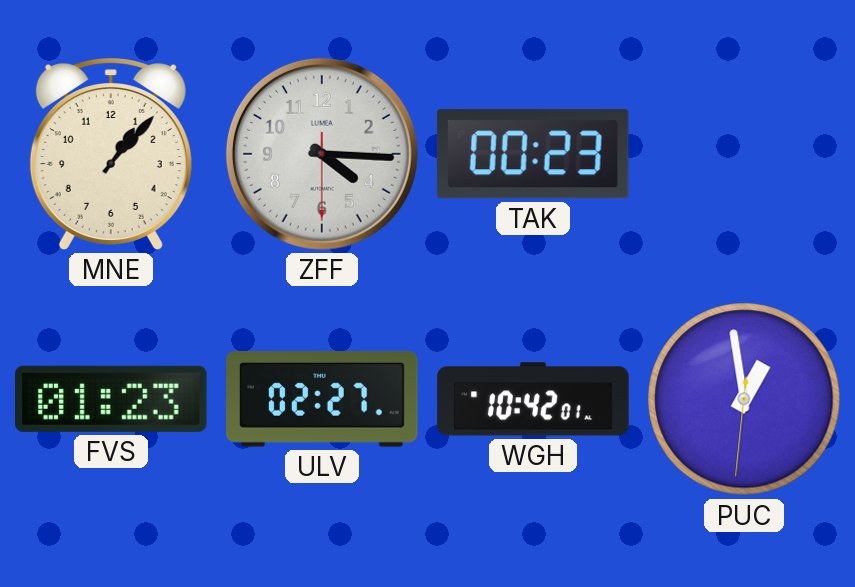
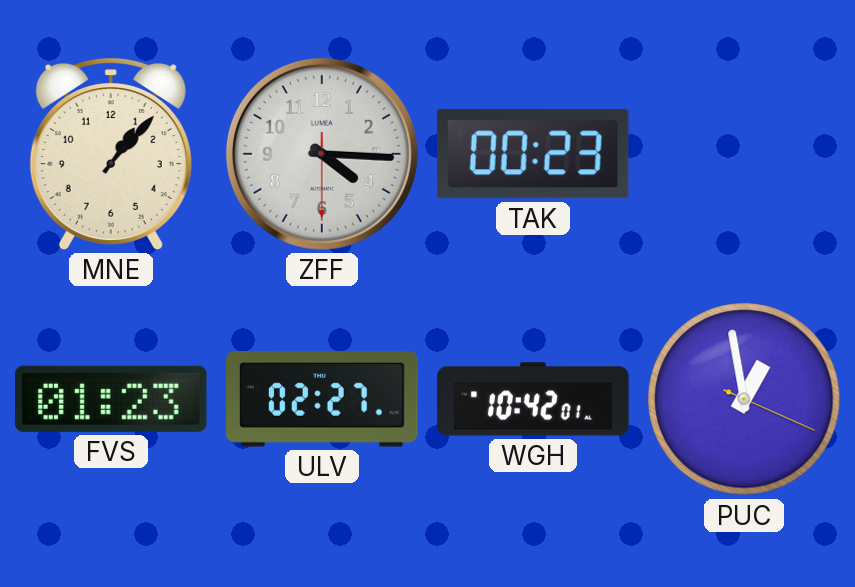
PUC: 12:58:31 -> 12:58:19 (744, 399)
